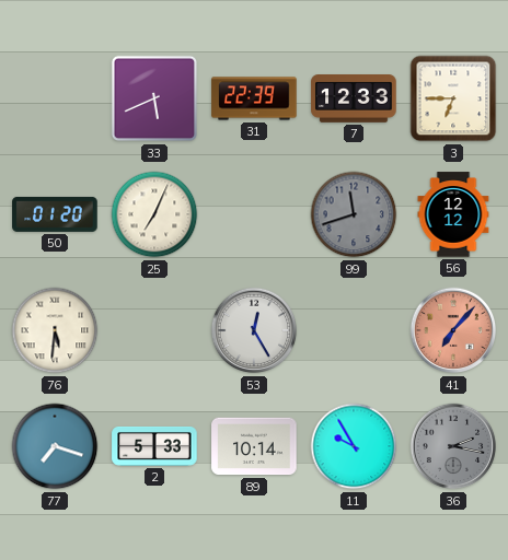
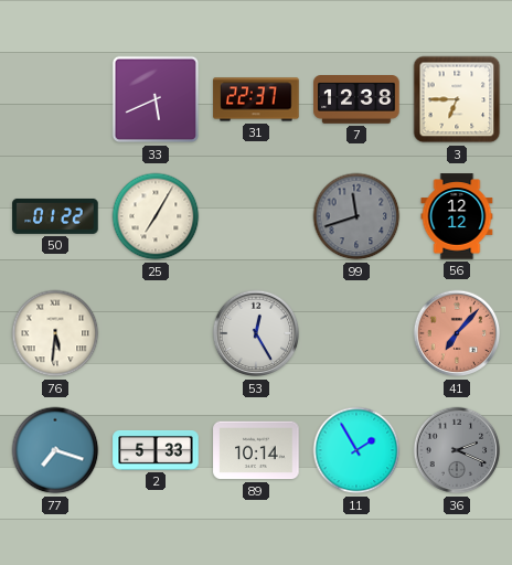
31: 22:39 -> 22:37 (256, 99)
7: 12:33 -> 12:38 (356, 100)
50: 01:20 -> 01:22 (55, 216)
25: 7:04 -> 7:05 (156, 216)
11: 9:55 -> 1:55 (356, 450)
36: 2:17 -> 2:19 (457, 450)
